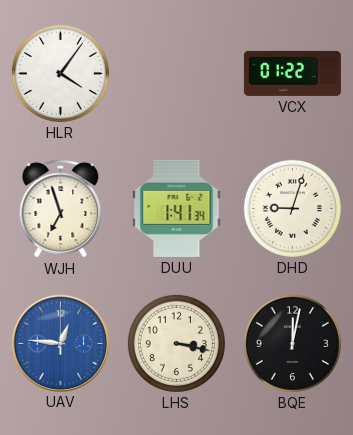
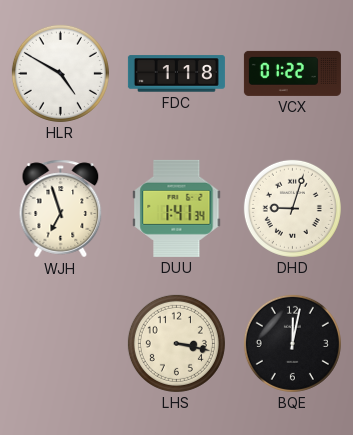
HLR: 4:06 -> 4:50 (60, 73)
FDC: none -> 1:18 (176, 74)
UAV: 12:46 -> none (60, 343)
